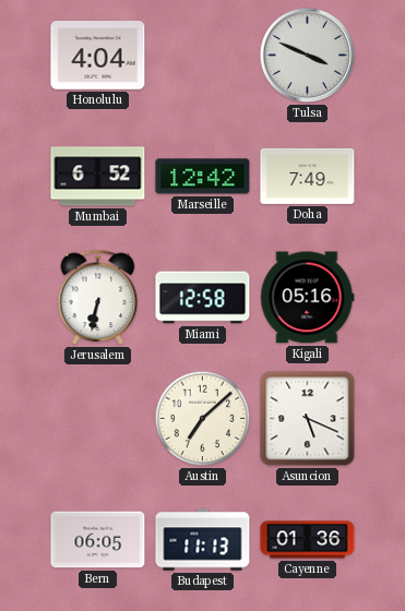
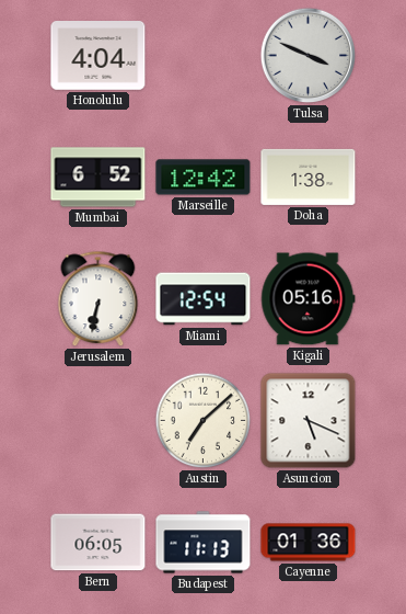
Doha: 7:49 -> 1:38 (309, 177)
Miami: 12:58 -> 12:54 (204, 299)
